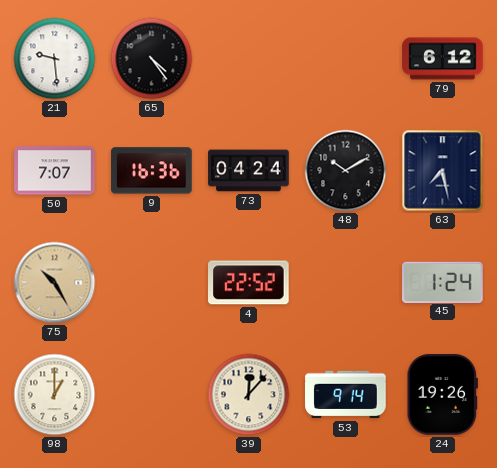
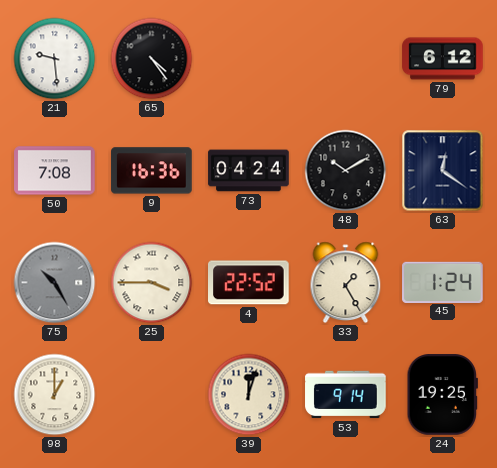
50: 7:07 -> 7:08 (55, 171)
63: 7:28 -> 12:21 (443, 171)
75 dial: champagne -> grey (55, 283)
25: none -> 3:45 (152, 283)
33: none -> 1:25 (346, 283)
39: 12:07 -> 12:03 (249, 395)
24: 19:26 -> 19:25 (442, 395)
